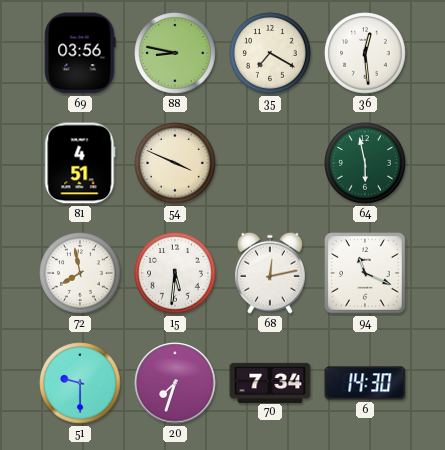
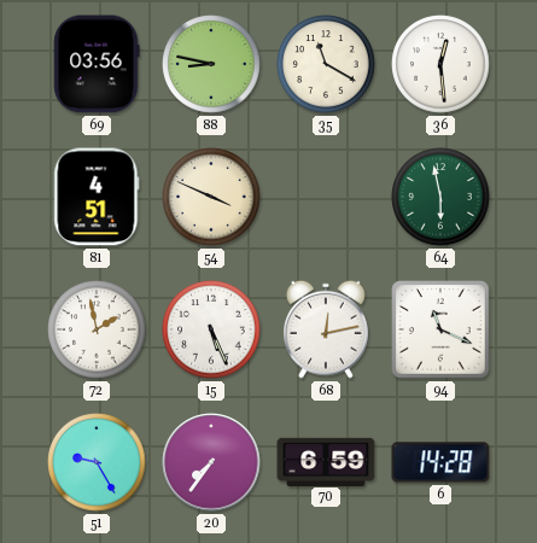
35: 7:20 -> 11:20 (326, 64)
72: 7:58 -> 1:58 (97, 329)
15: 5:31 -> 5:26 (211, 329)
51: 9:30 -> 9:25 (97, 462)
20: 7:33 -> 7:36 (211, 462)
70: 7:34 -> 6:59 (326, 461)
6: 14:30 -> 14:28 (440, 462)
